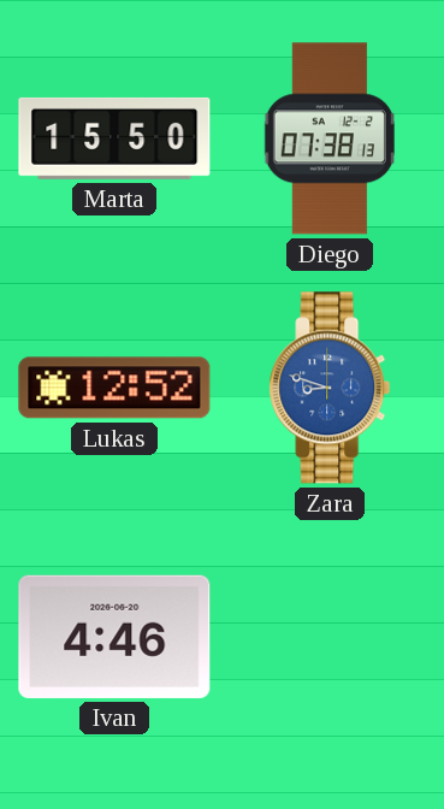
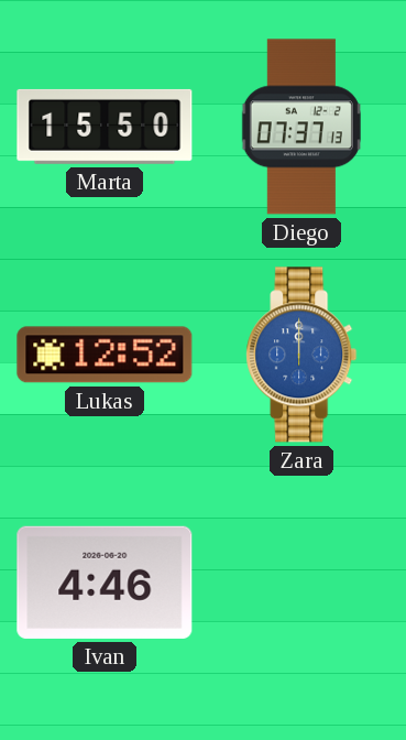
Diego: 07:38 -> 07:37 (301, 127)
Zara: 8:48 -> 12:00 (301, 355)
